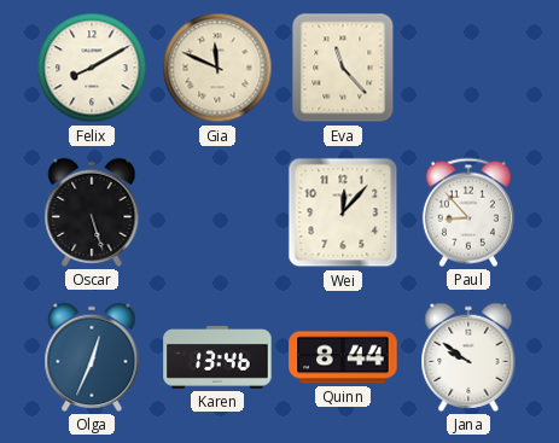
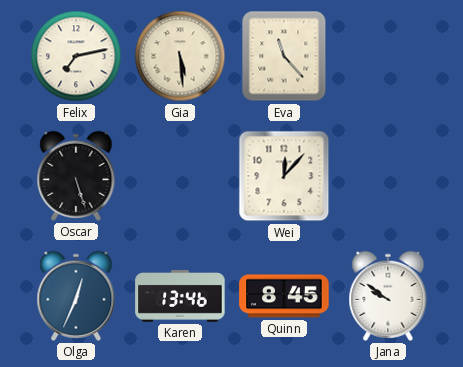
Felix: 8:10 -> 7:13 (76, 56)
Gia: 11:49 -> 5:29 (180, 56)
Paul: 8:53 -> none (468, 212)
Quinn: 8:44 -> 8:45 (284, 296)
